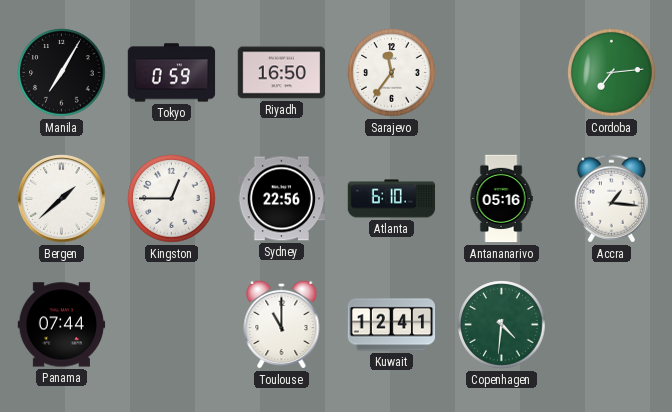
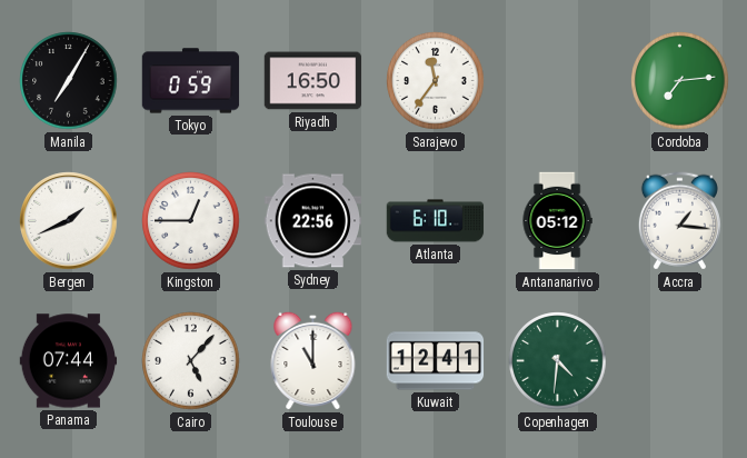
Bergen: 1:38 -> 1:41 (69, 221)
Antananarivo: 05:16 -> 05:12 (557, 221)
Cairo: none -> 5:07 (191, 361)
